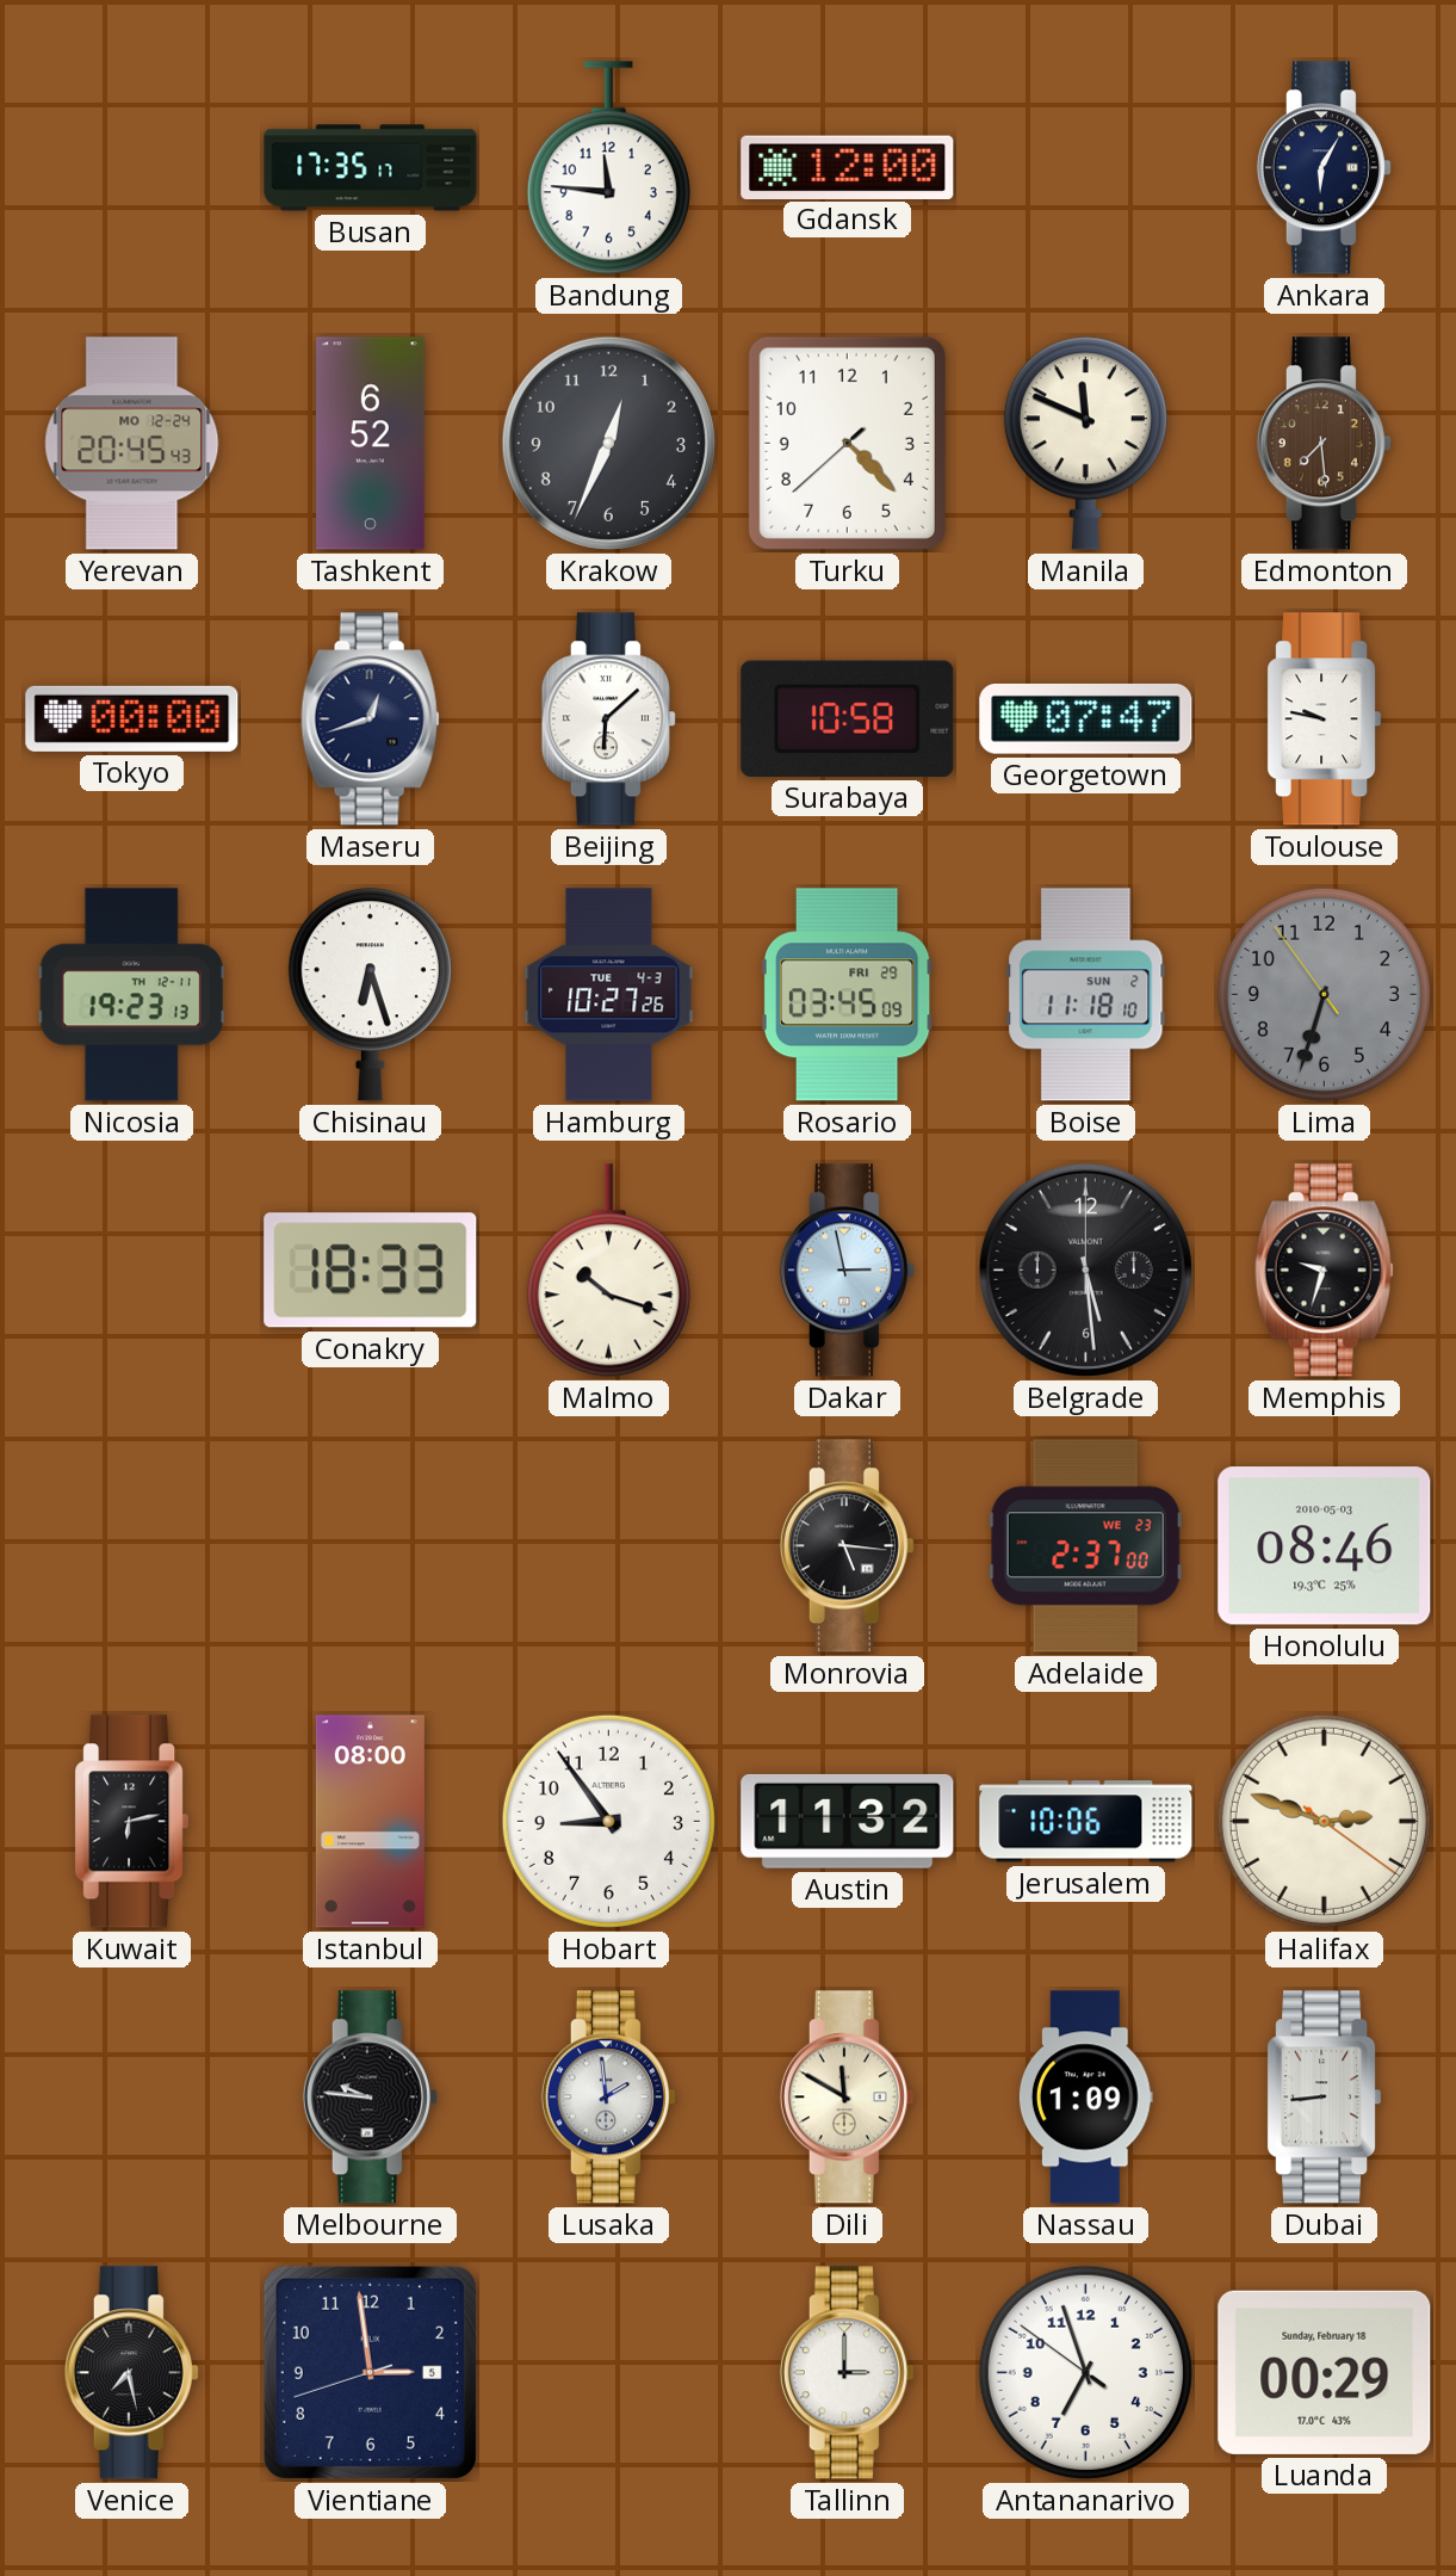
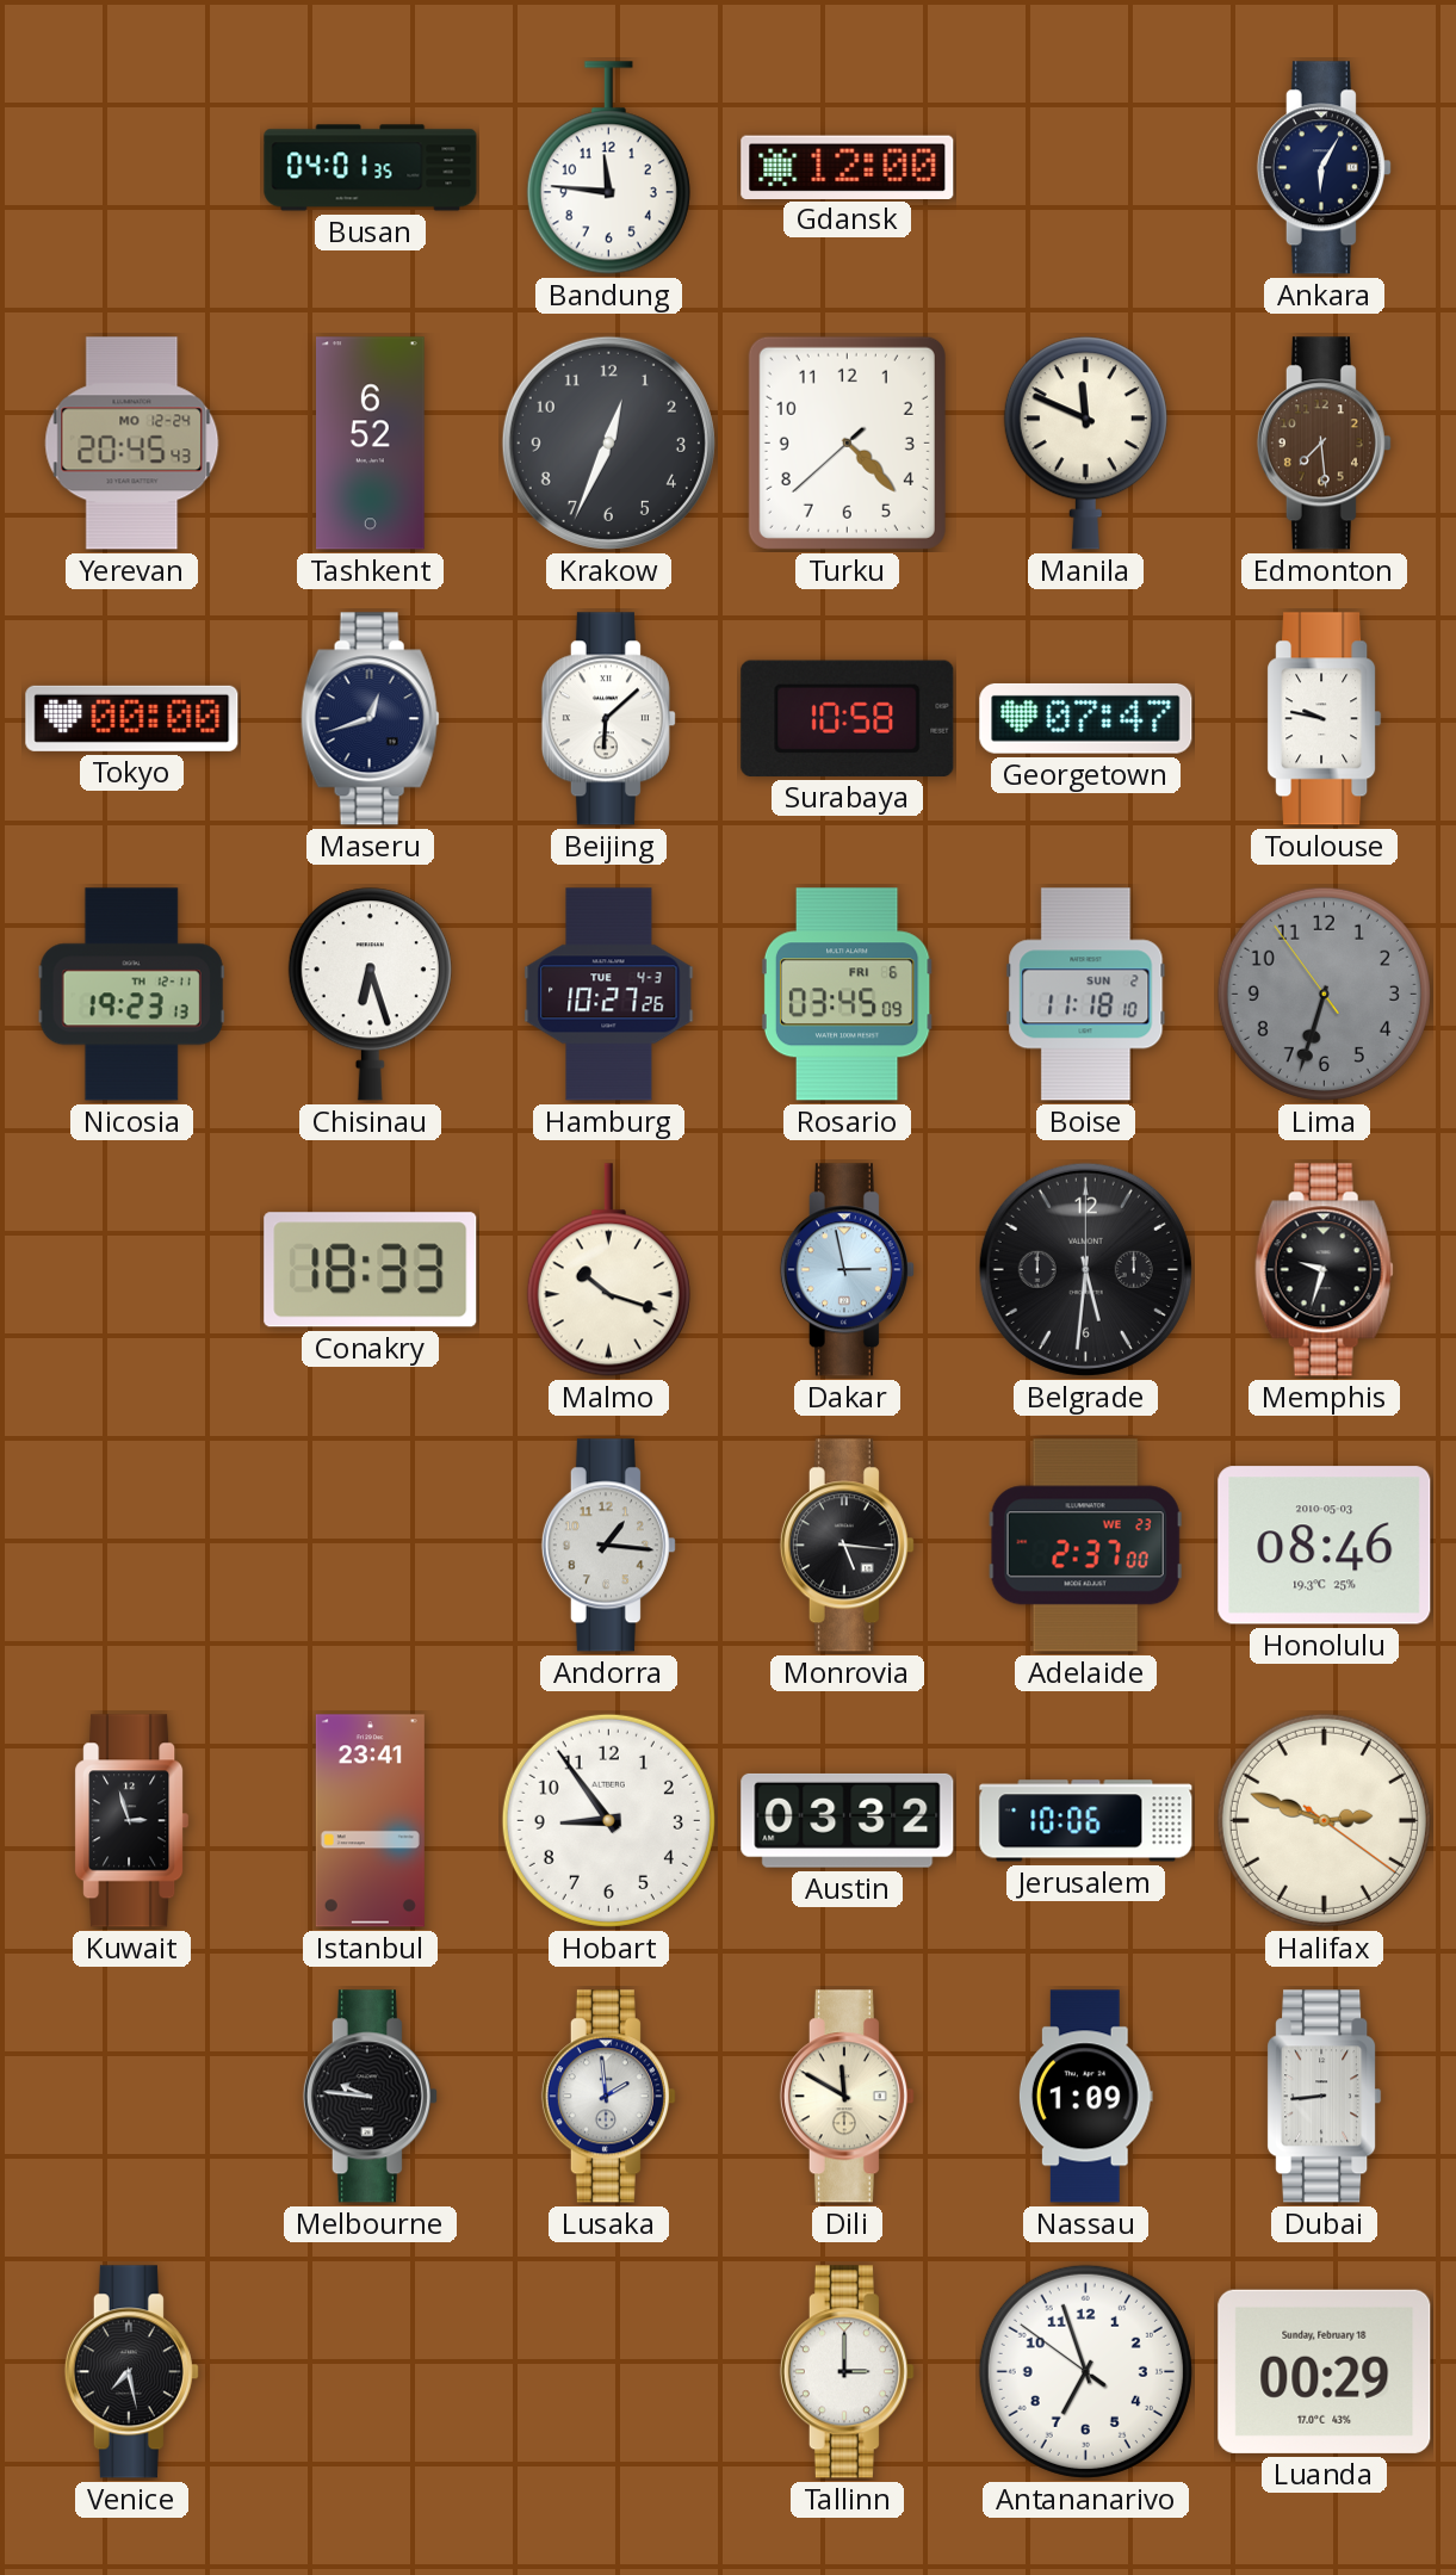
Busan: 17:35 -> 04:01 (371, 168)
Rosario date: FRI 29 -> FRI 6 (847, 995)
Belgrade: 5:29 -> 5:31 (1085, 1269)
Andorra: none -> 1:16 (608, 1546)
Kuwait: 6:13 -> 2:57 (132, 1821)
Istanbul: 08:00 -> 23:41 (370, 1821)
Austin: 11:32 -> 03:32 (848, 1820)
Vientiane: 2:58 -> none (370, 2372)
